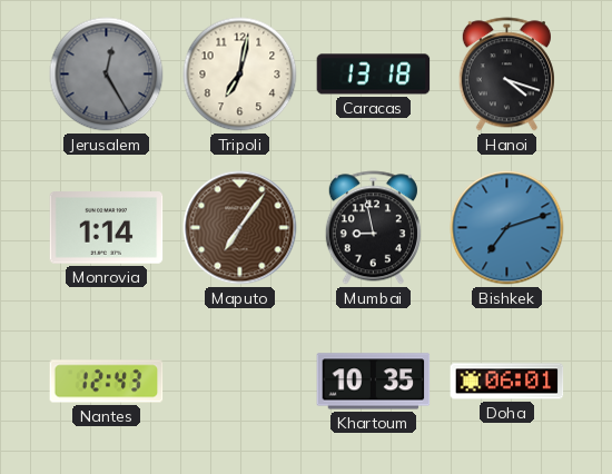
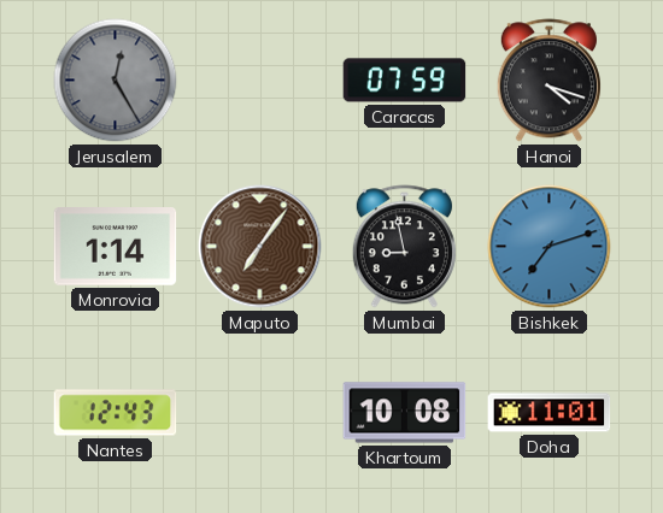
Tripoli: 7:02 -> none (240, 75)
Caracas: 13:18 -> 07:59 (405, 81)
Khartoum: 10:35 -> 10:08 (405, 413)
Doha: 06:01 -> 11:01 (550, 413)
